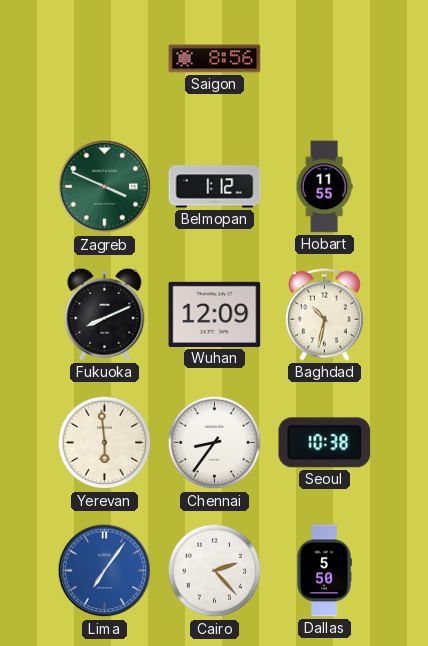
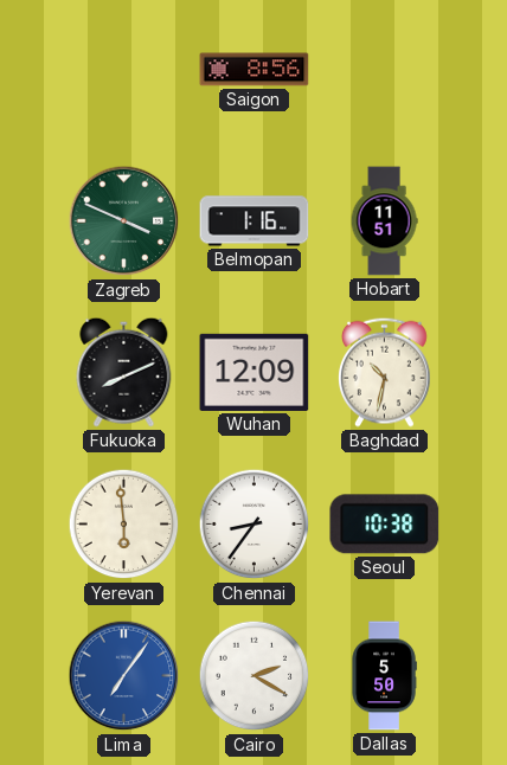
Belmopan: 1:12 -> 1:16 (255, 221)
Hobart: 11:55 -> 11:51 (384, 221)
Cairo: 2:23 -> 2:20 (255, 676)
